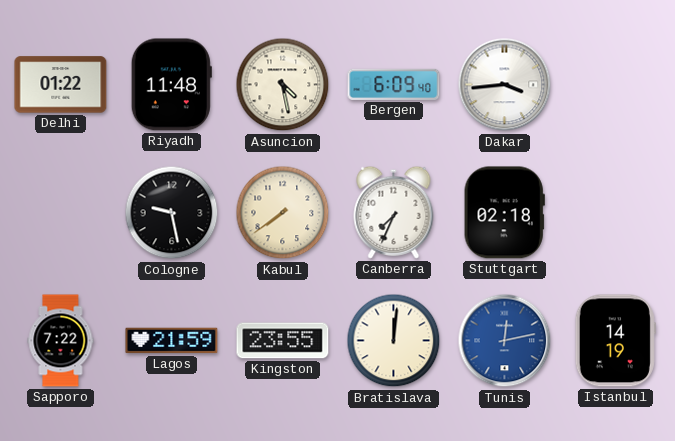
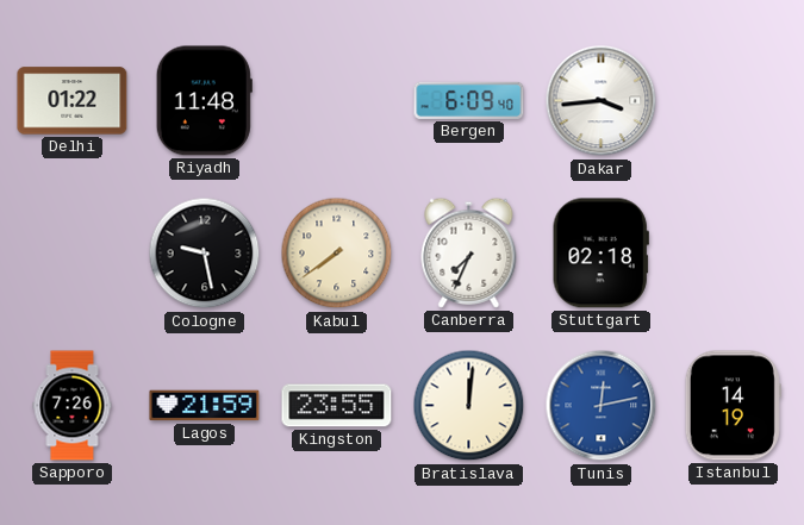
Asuncion: 4:28 -> none (283, 85)
Sapporo: 7:22 -> 7:26 (73, 406)
